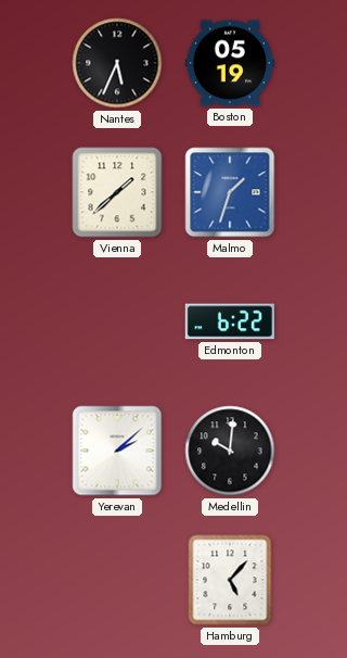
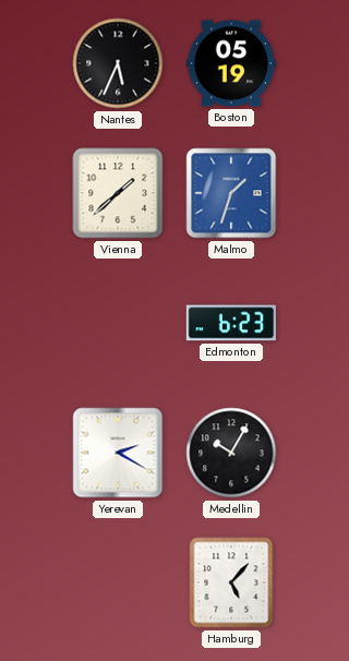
Edmonton: 6:22 -> 6:23 (231, 323)
Yerevan: 2:08 -> 2:20 (118, 453)
Medellin: 10:01 -> 10:05 (231, 453)
